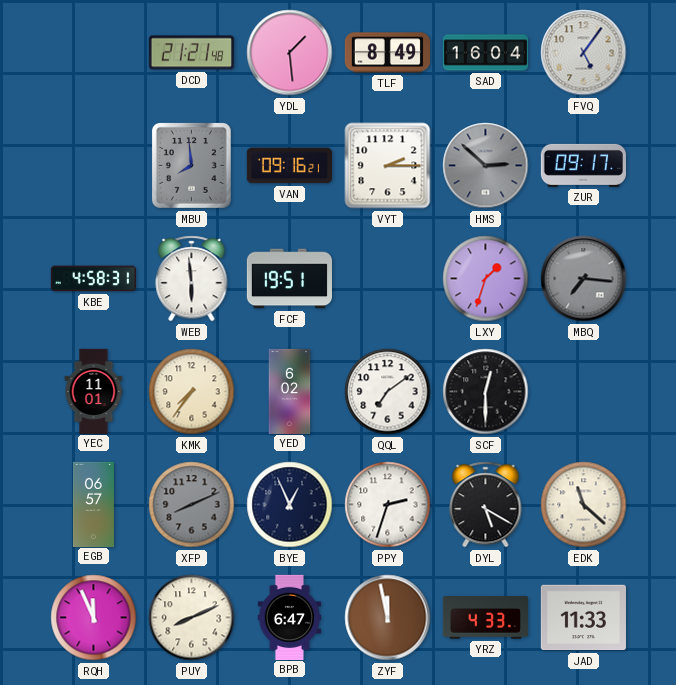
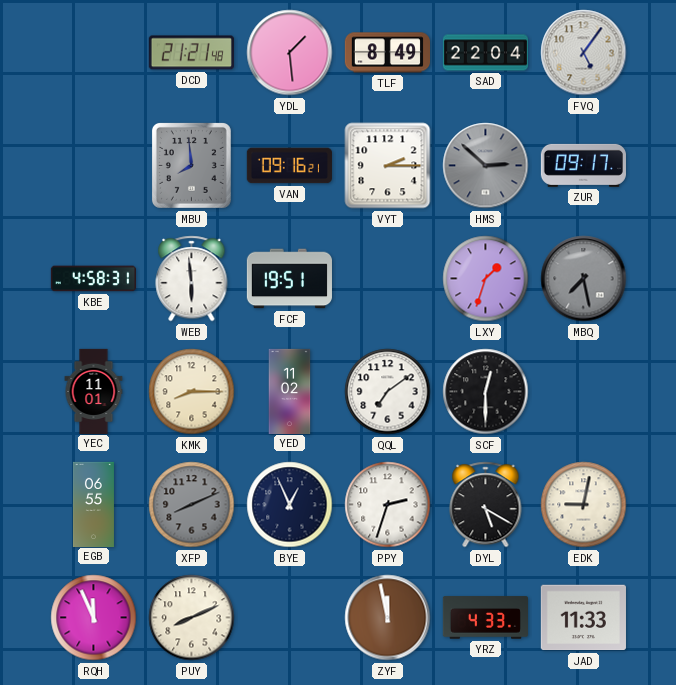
SAD: 16:04 -> 22:04 (485, 53)
MBQ: 7:16 -> 7:28 (584, 279)
KMK: 7:36 -> 8:15 (192, 392)
YED: 6:02 -> 11:02 (290, 391)
EGB: 06:57 -> 06:55 (93, 504)
EDK: 11:22 -> 9:02 (584, 505)
BPB: 6:47 -> none (290, 617)
